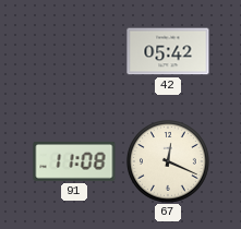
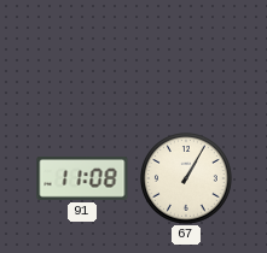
42: 05:42 -> none (168, 51)
67: 12:19 -> 1:05 (187, 180)
